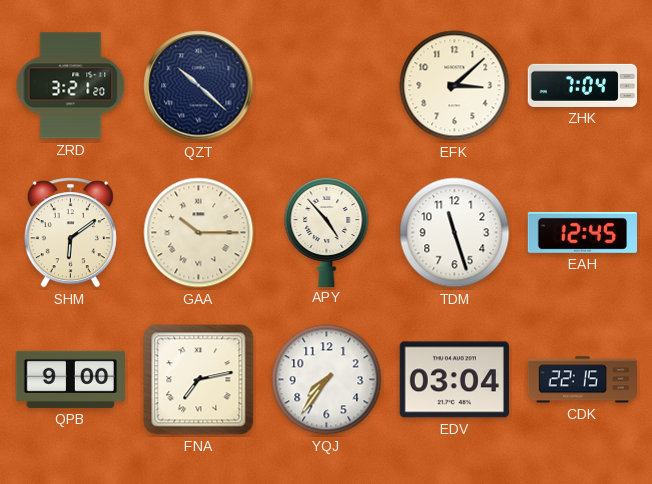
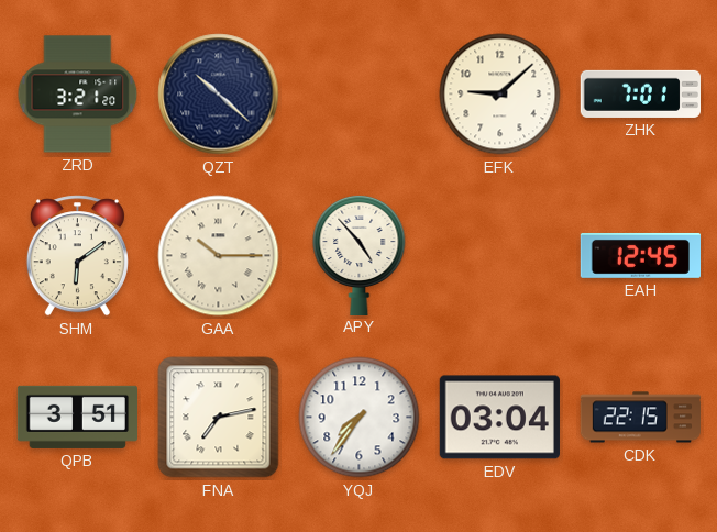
EFK: 3:08 -> 9:08 (500, 95)
ZHK: 7:04 -> 7:01 (640, 93)
TDM: 11:27 -> none (455, 233)
QPB: 9:00 -> 3:51 (77, 417)
